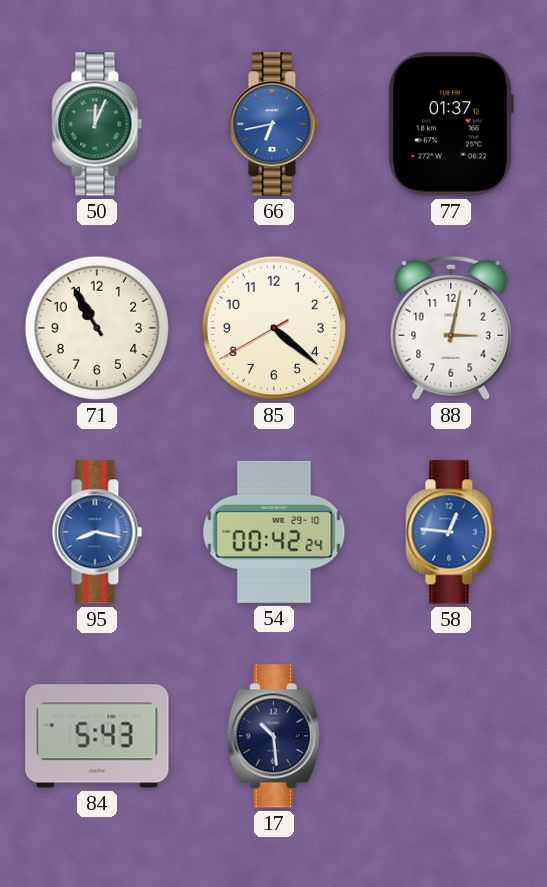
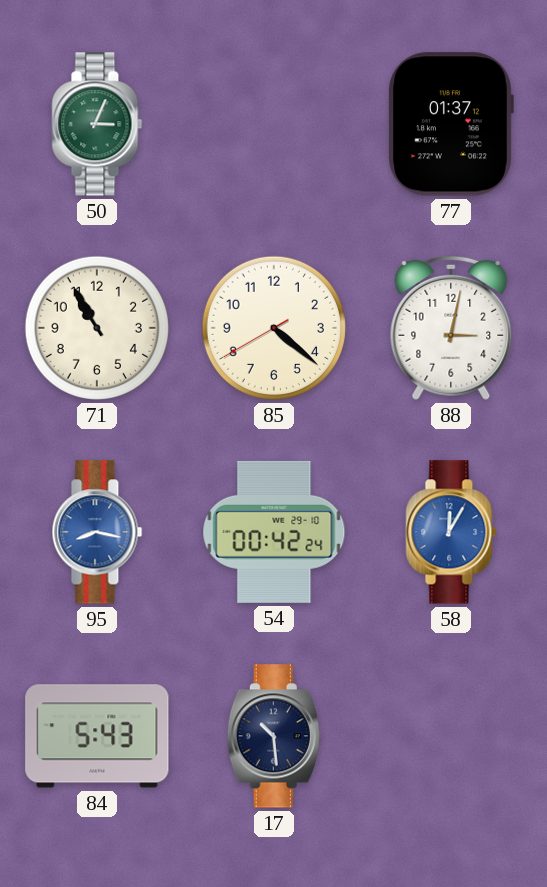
50: 12:04 -> 3:04 (97, 124)
66: 6:43 -> none (274, 124)
58: 12:46 -> 12:05 (451, 532)
